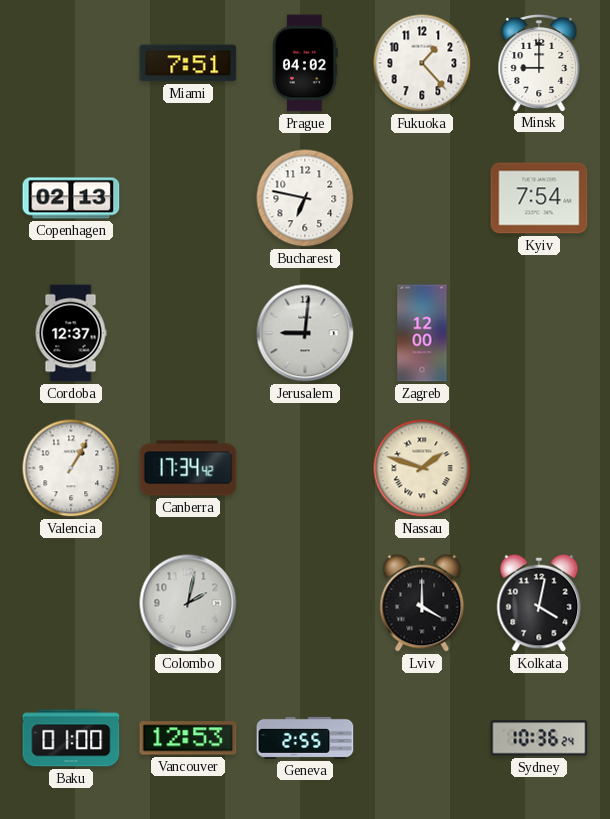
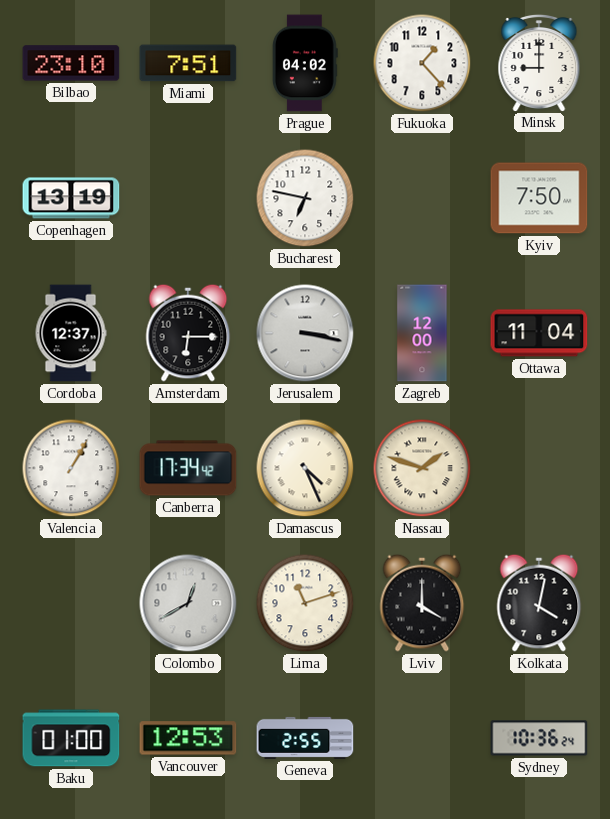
Bilbao: none -> 23:10 (71, 63)
Copenhagen: 02:13 -> 13:19 (71, 198)
Kyiv: 7:54 -> 7:50 (539, 198)
Amsterdam: none -> 6:15 (188, 333)
Jerusalem: 9:01 -> 3:17 (305, 333)
Ottawa: none -> 11:04 (539, 333)
Damascus: none -> 4:26 (305, 468)
Colombo: 2:02 -> 12:40 (188, 603)
Lima: none -> 11:12 (305, 603)
